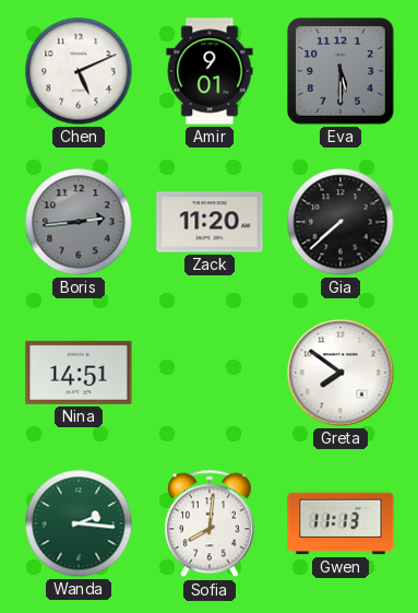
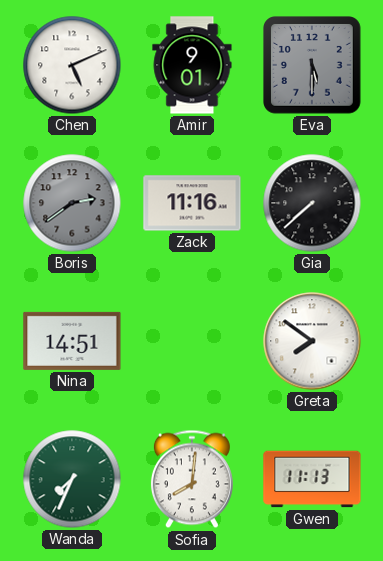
Boris: 2:44 -> 2:39 (72, 203)
Zack: 11:20 -> 11:16 (192, 203)
Wanda: 2:16 -> 7:34 (72, 479)
